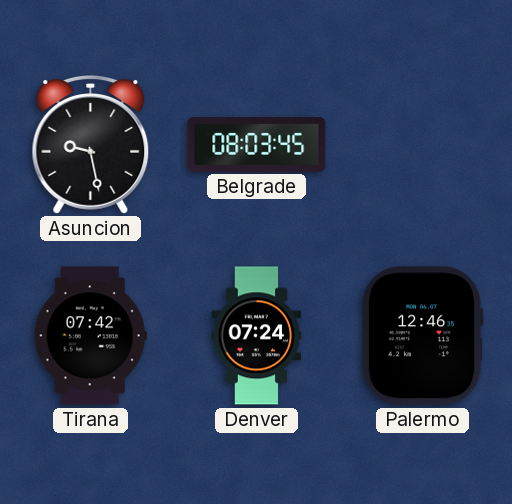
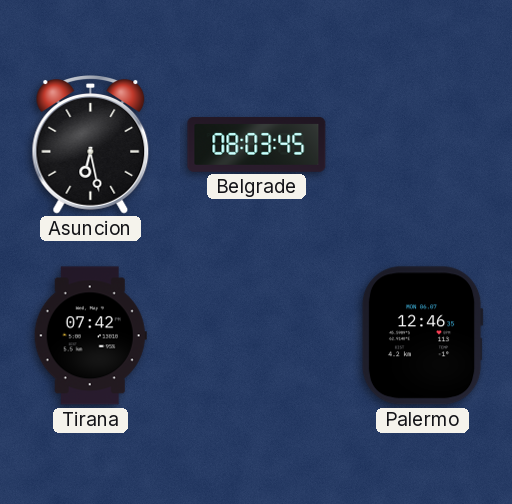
Asuncion: 9:28 -> 6:28 (91, 145)
Denver: 07:24 -> none (257, 336)
